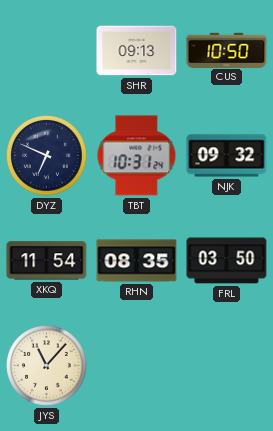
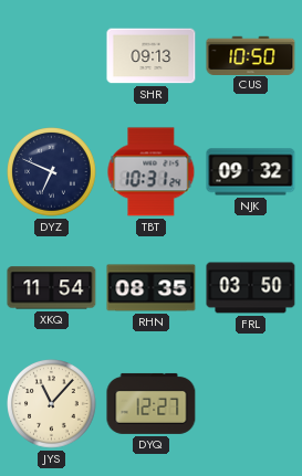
DYQ: none -> 12:27 (152, 403)
